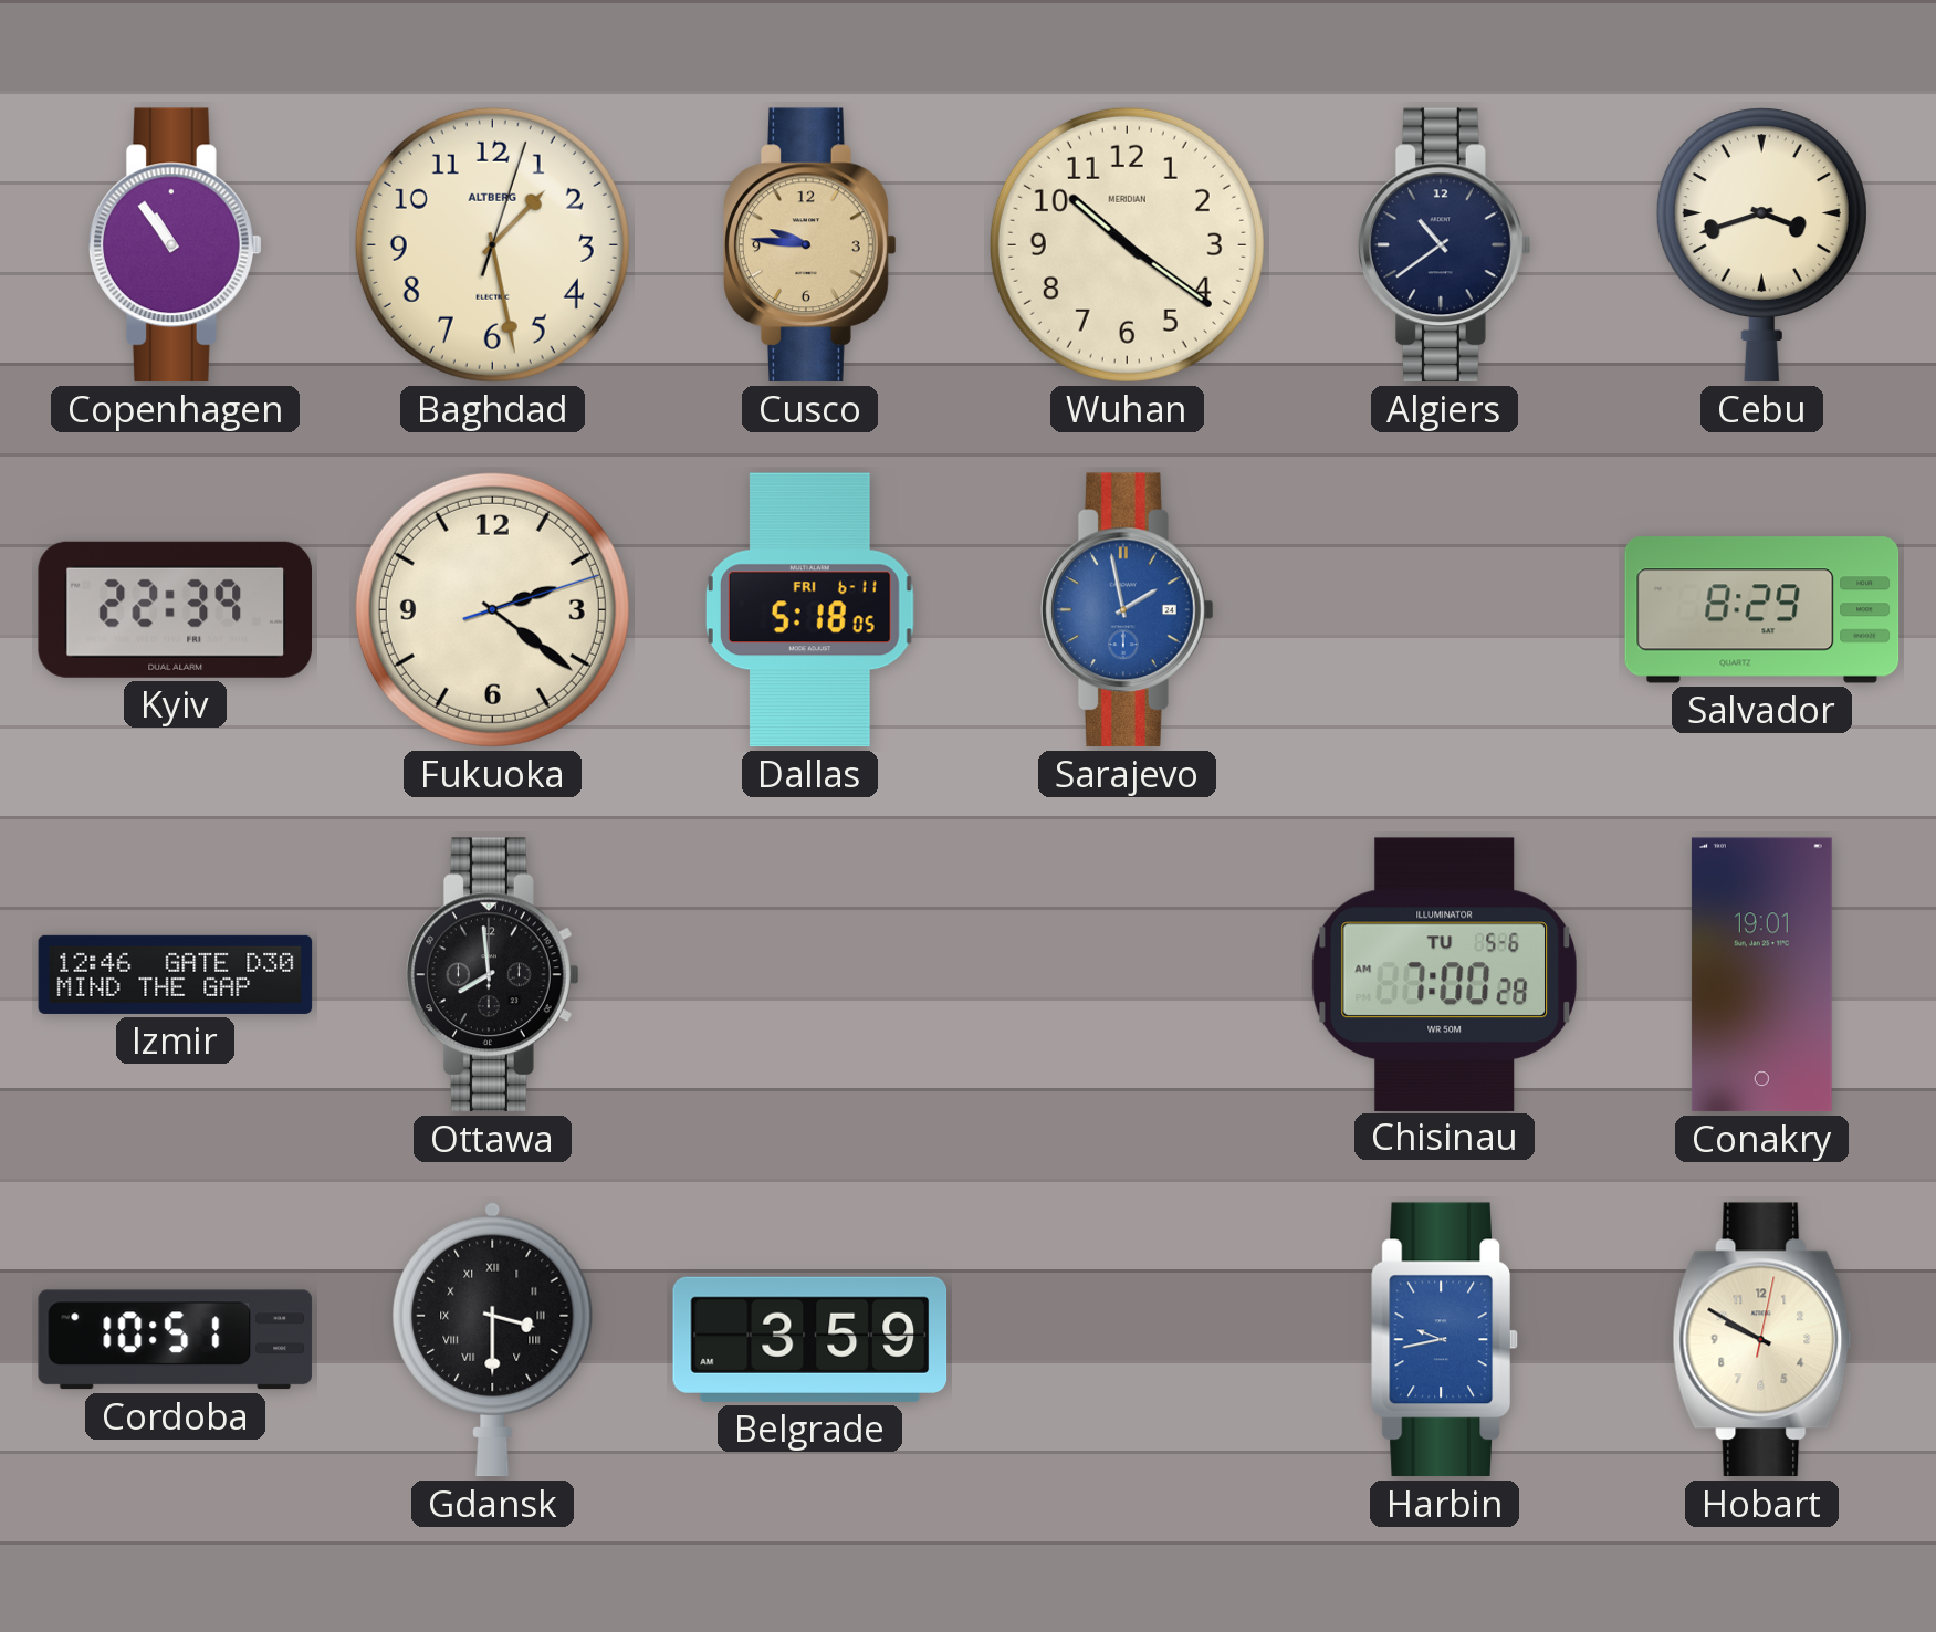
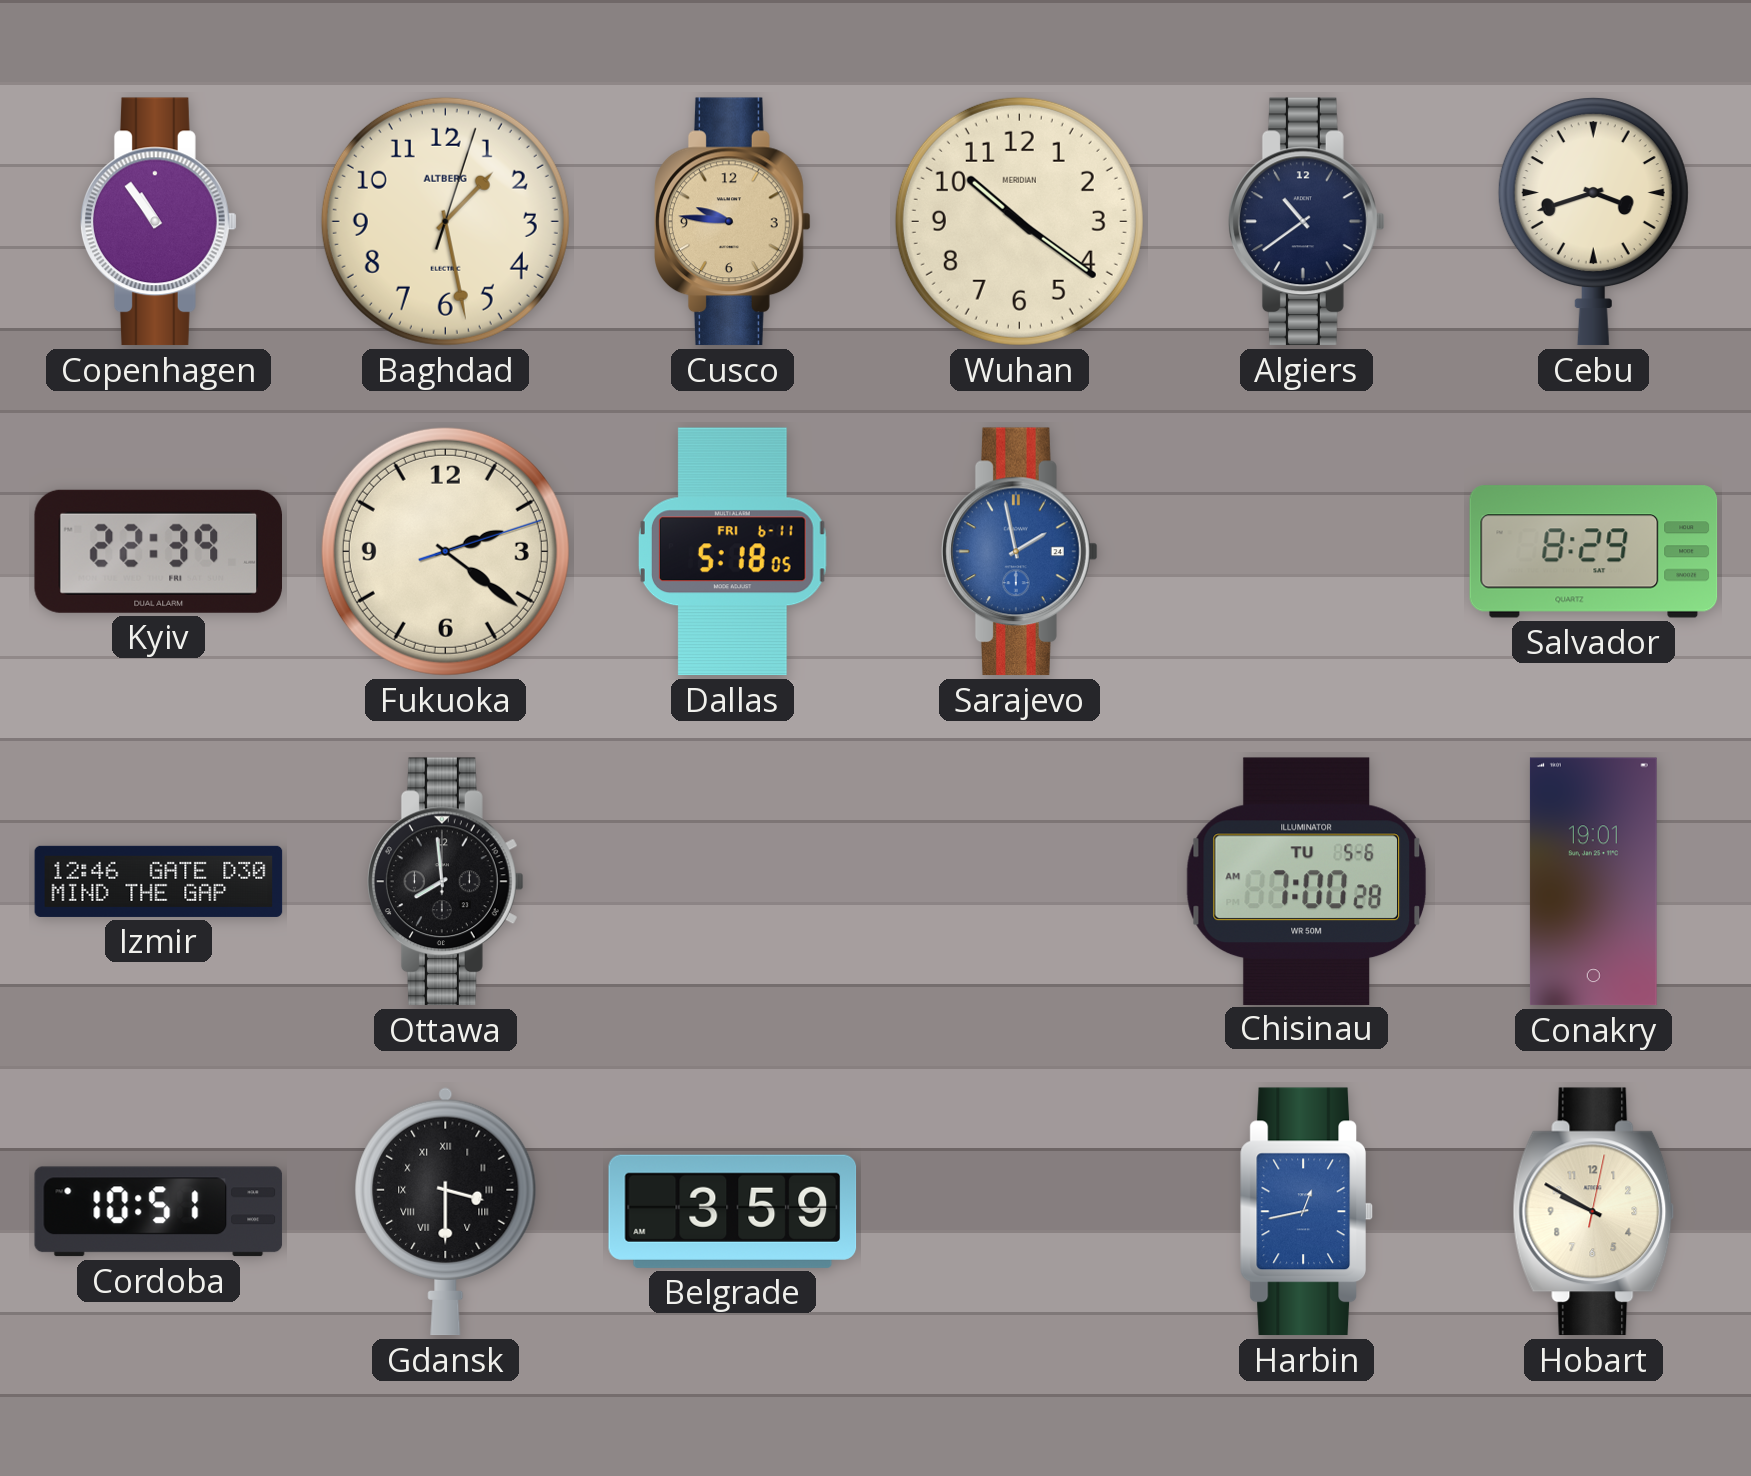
Harbin: 9:43 -> 12:43 (1306, 1212)
